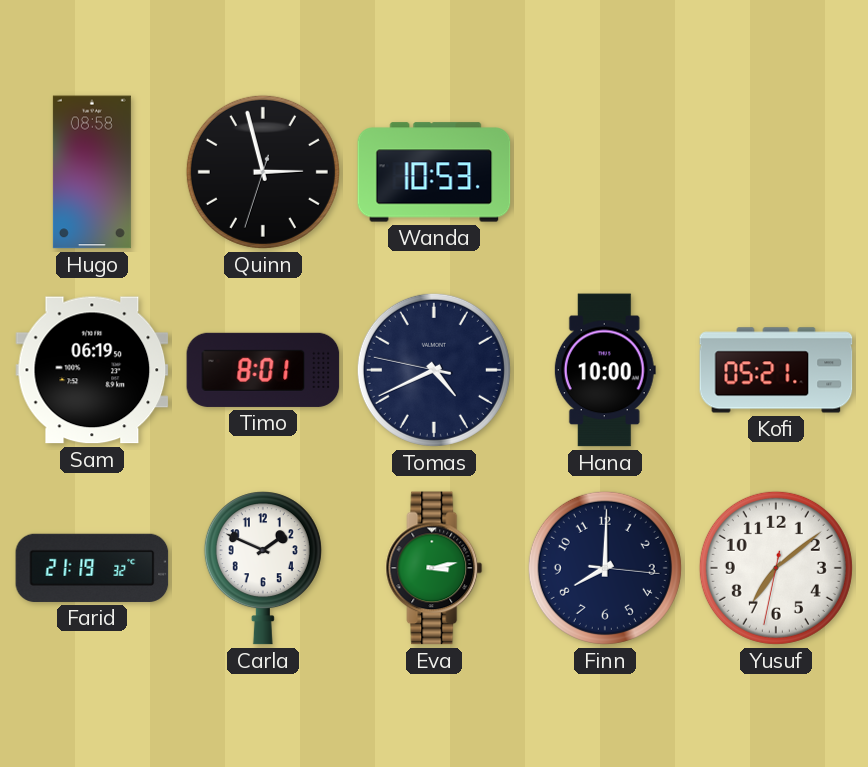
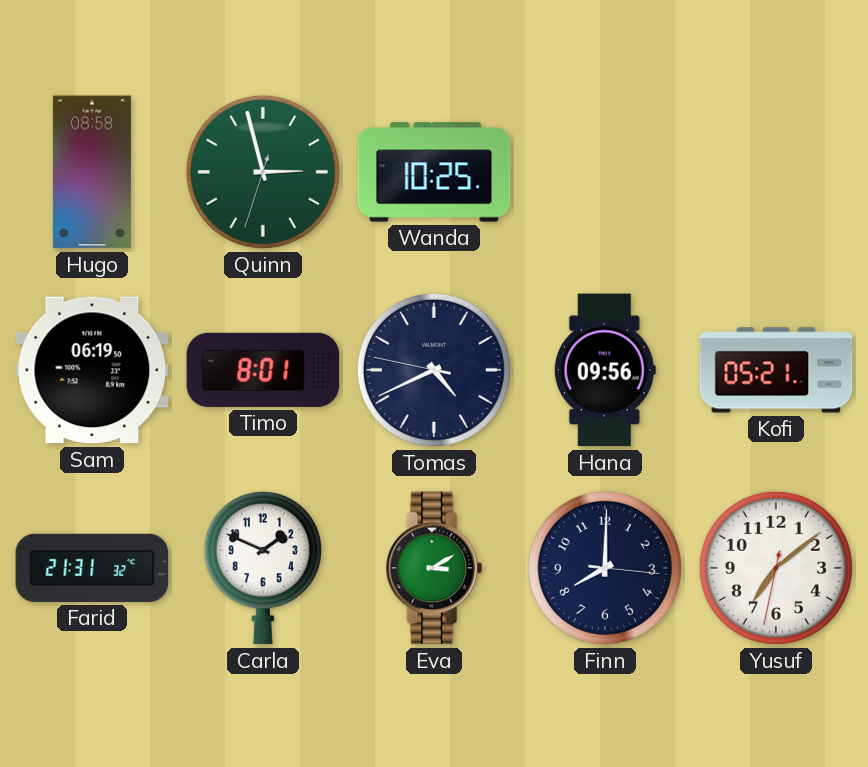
Quinn dial: black -> green (263, 172)
Wanda: 10:53 -> 10:25 (434, 172)
Hana: 10:00 -> 09:56 (605, 370)
Farid: 21:19 -> 21:31 (92, 568)
Eva: 3:13 -> 3:10 (434, 568)
